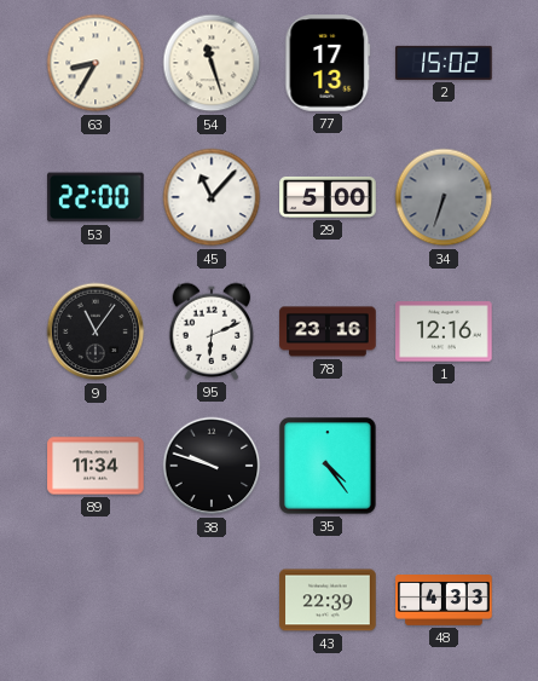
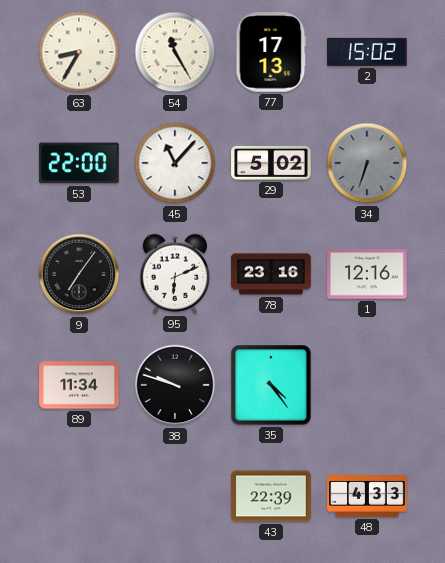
54: 11:27 -> 11:25 (175, 52)
29: 5:00 -> 5:02 (271, 163)
9: 11:06 -> 7:06 (79, 274)
